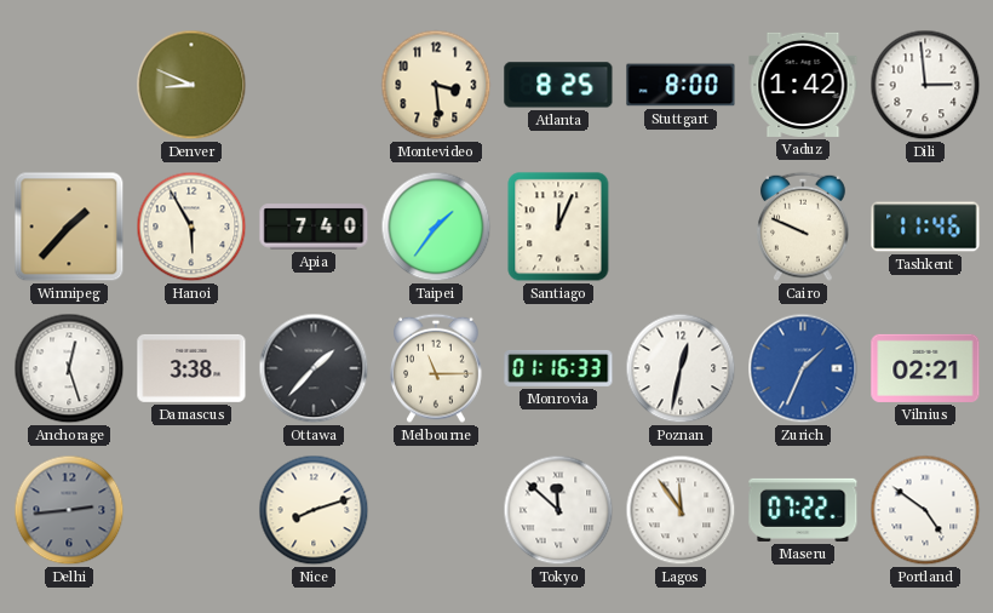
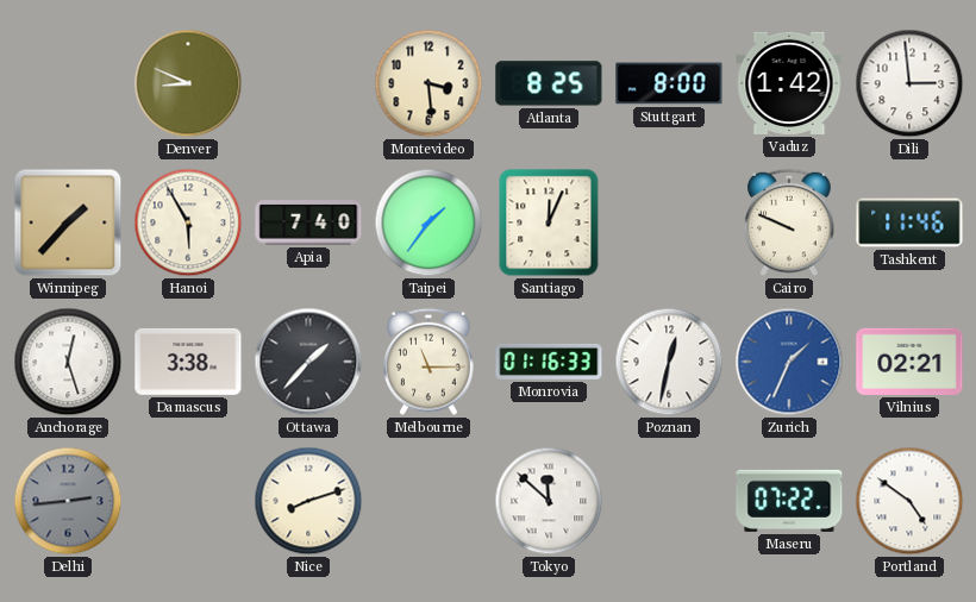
Lagos: 11:54 -> none (681, 510)
